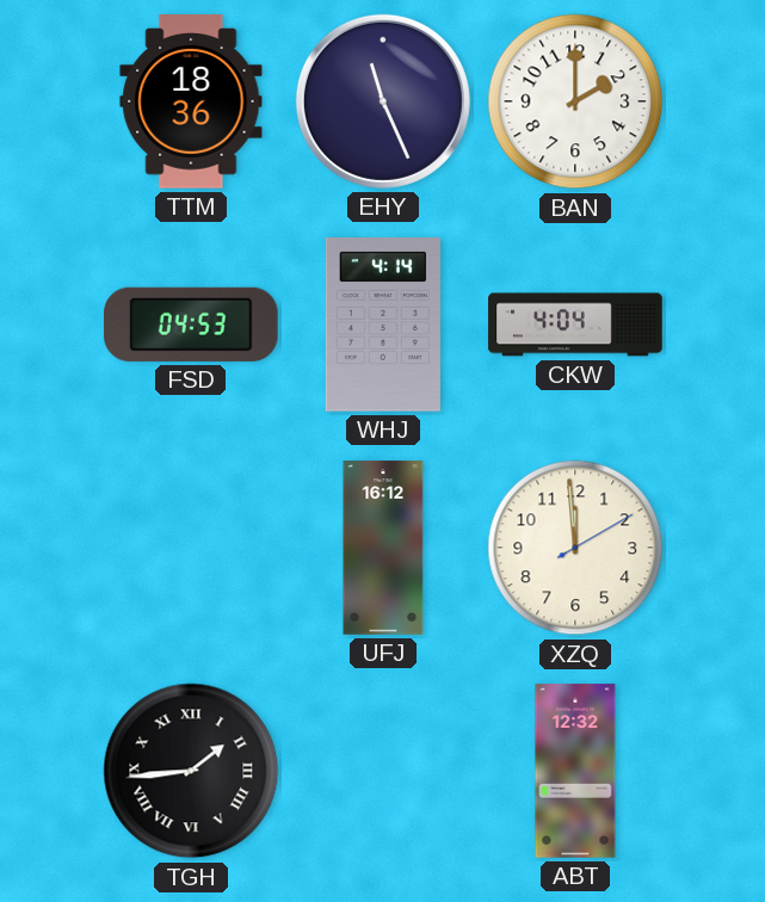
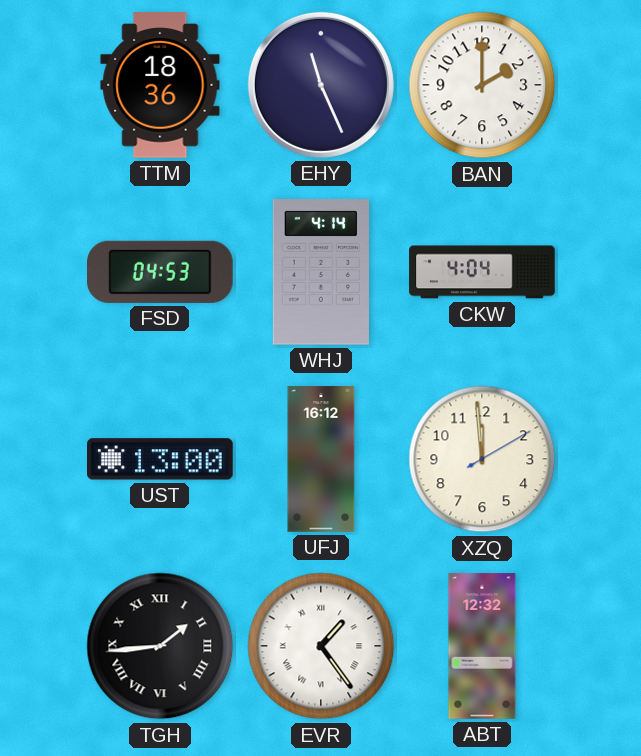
UST: none -> 13:00 (161, 459)
EVR: none -> 1:24 (321, 646)
